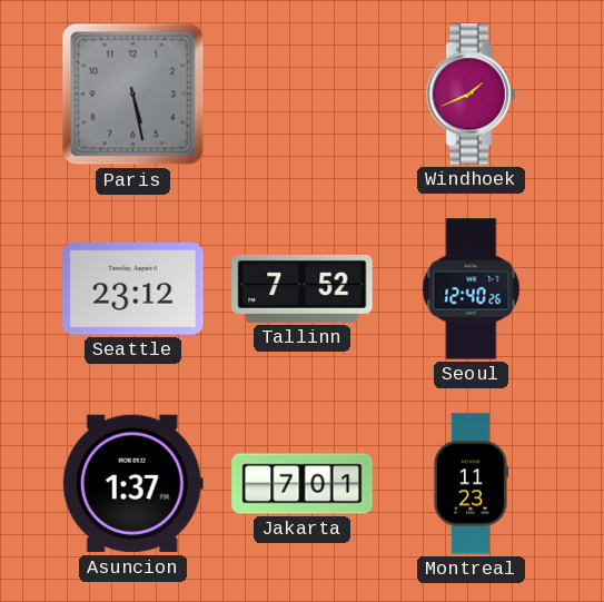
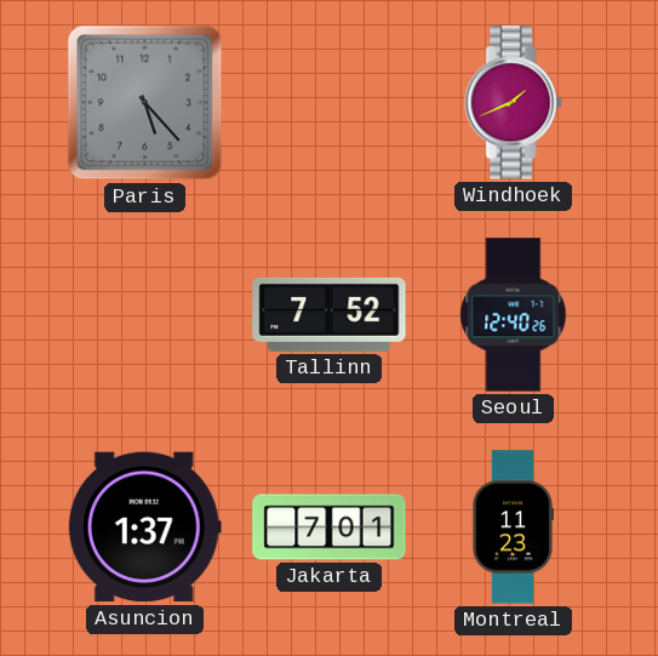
Paris: 5:28 -> 5:23 (145, 103)
Seattle: 23:12 -> none (133, 289)
